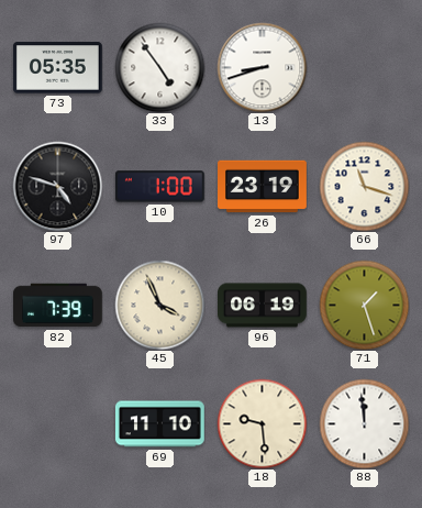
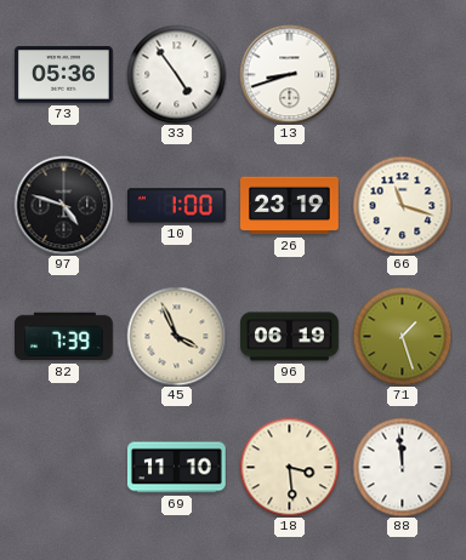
73: 05:35 -> 05:36 (63, 75)
18: 9:29 -> 3:29 (289, 467)
